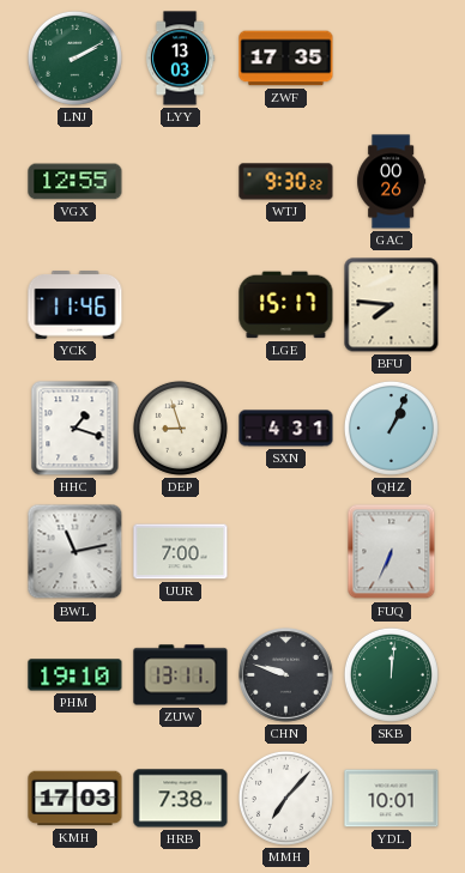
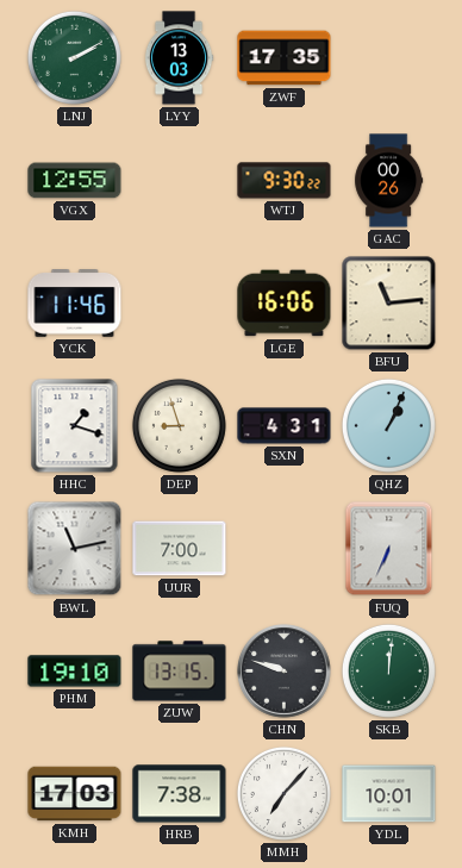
LGE: 15:17 -> 16:06 (285, 304)
BFU: 7:46 -> 11:14 (389, 304)
ZUW: 13:11 -> 13:15 (180, 672)
